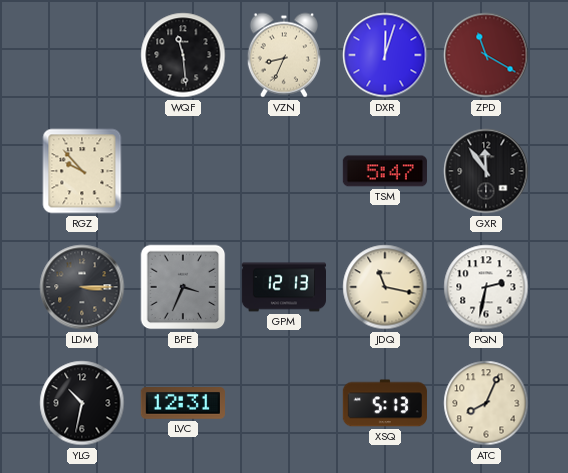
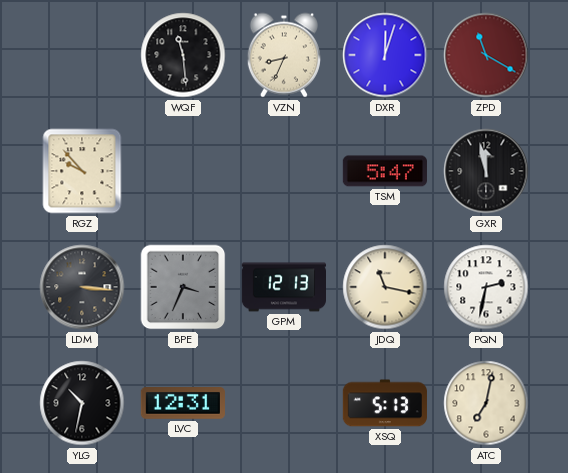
GXR: 11:54 -> 11:58 (486, 171)
LDM: 3:15 -> 3:16 (82, 287)
ATC: 8:04 -> 7:02 (486, 403)
